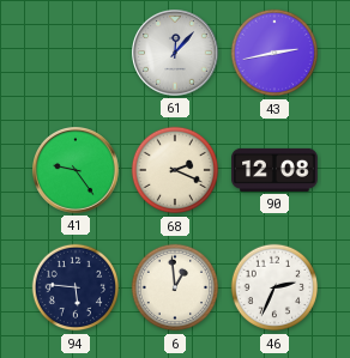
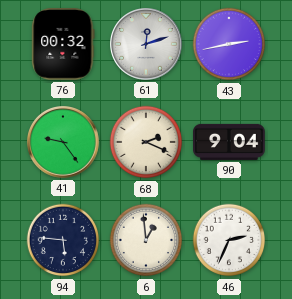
76: none -> 00:32 (63, 44)
61: 12:07 -> 12:12 (147, 45)
90: 12:08 -> 9:04 (229, 142)
